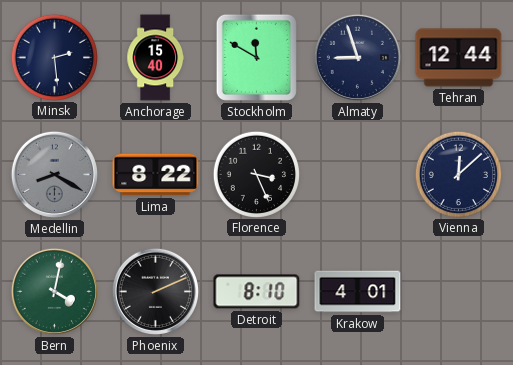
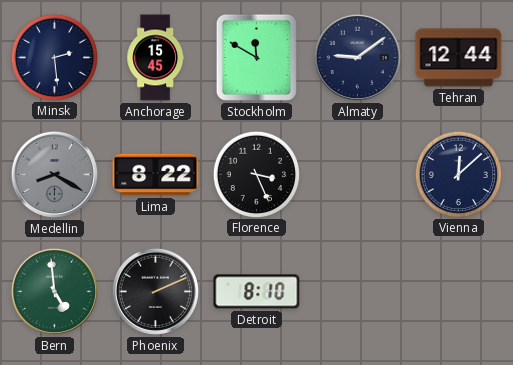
Anchorage: 15:40 -> 15:45 (155, 58)
Almaty: 8:57 -> 9:09 (357, 57)
Bern: 4:02 -> 4:59 (54, 291)
Krakow: 4:01 -> none (358, 292)
